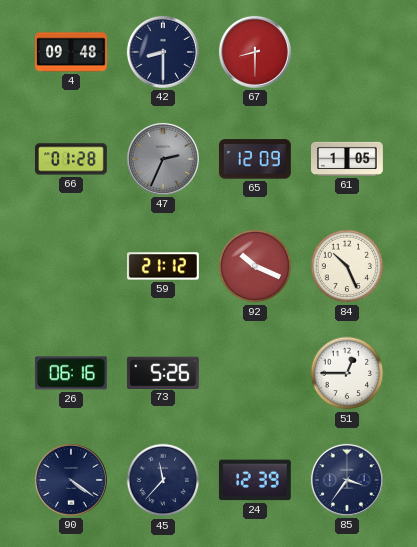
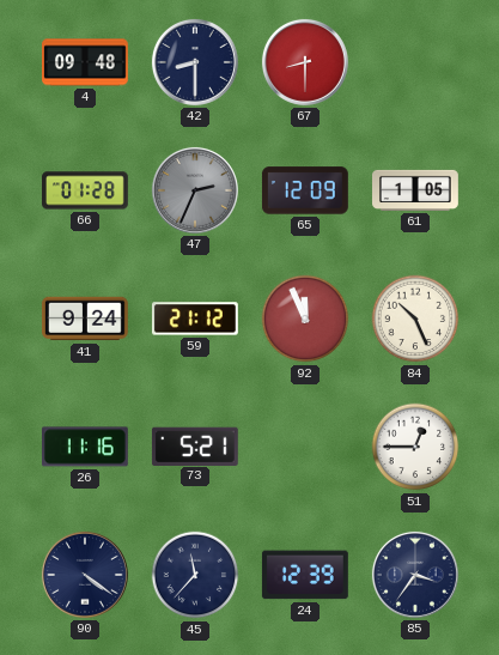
41: none -> 9:24 (85, 319)
92: 10:19 -> 11:56 (305, 319)
26: 06:16 -> 11:16 (85, 447)
73: 5:26 -> 5:21 (195, 445)
